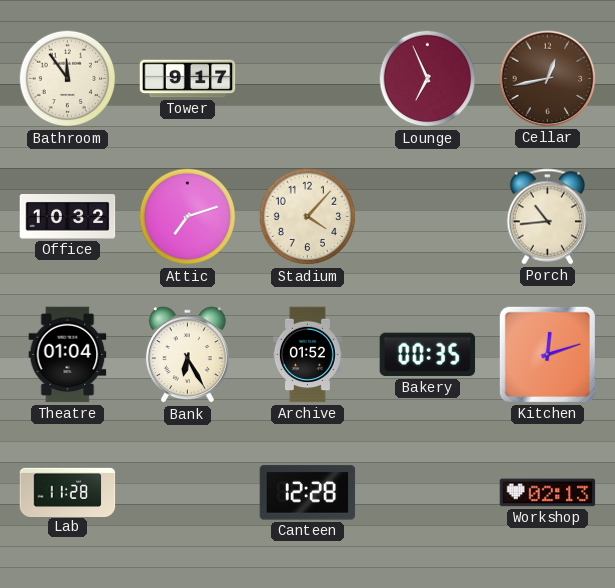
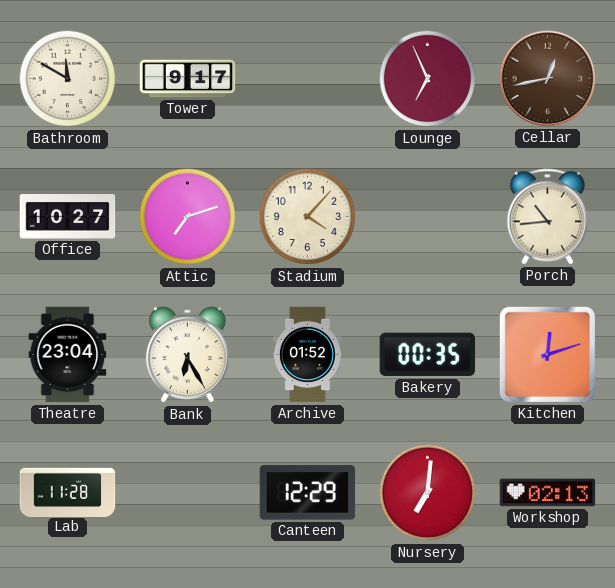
Bathroom: 11:54 -> 11:50 (68, 79)
Office: 10:32 -> 10:27 (68, 217)
Theatre: 01:04 -> 23:04 (68, 355)
Canteen: 12:28 -> 12:29 (308, 493)
Nursery: none -> 7:01 (428, 493)
